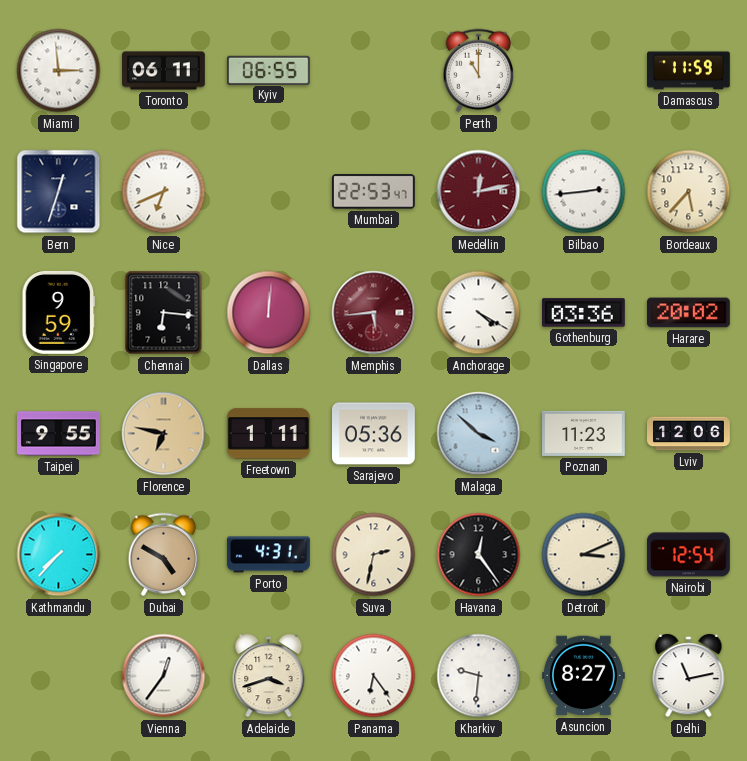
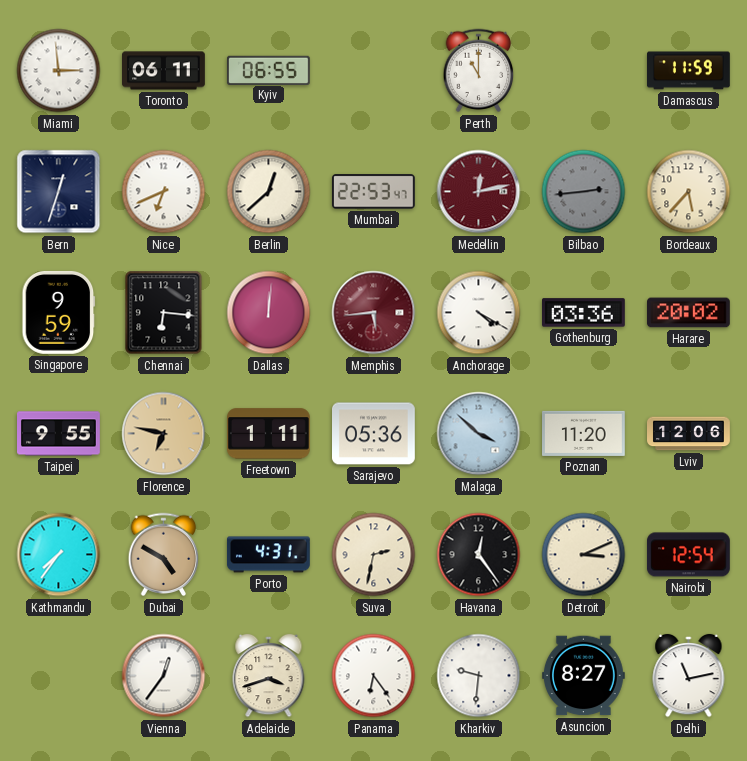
Berlin: none -> 12:38 (269, 192)
Bilbao dial: white -> grey (584, 192)
Poznan: 11:23 -> 11:20 (584, 433)
Kathmandu: 7:37 -> 7:36 (59, 555)
